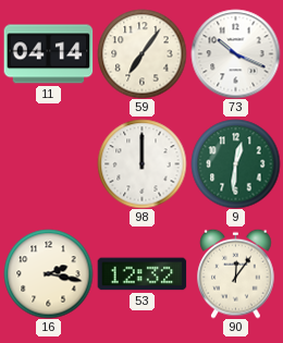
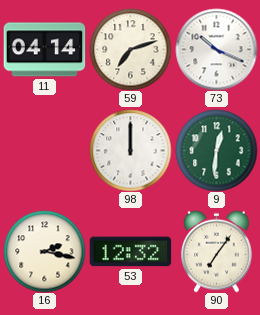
59: 7:06 -> 7:12 (130, 49)
90: 12:06 -> 7:06 (217, 251)
